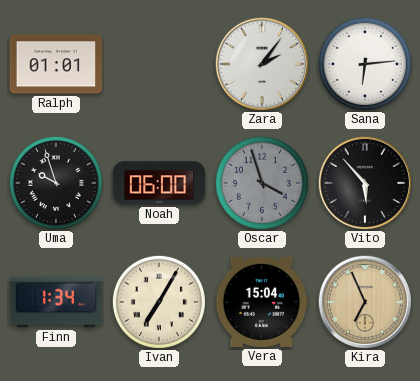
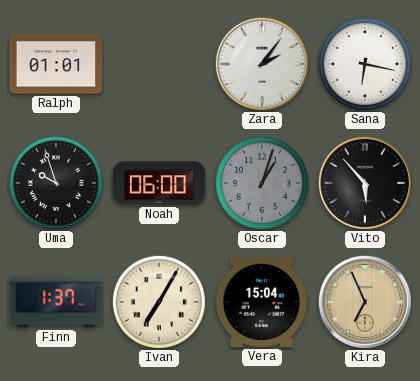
Sana: 6:14 -> 6:17 (365, 64)
Oscar: 3:57 -> 1:03 (262, 183)
Finn: 1:34 -> 1:37 (56, 302)
